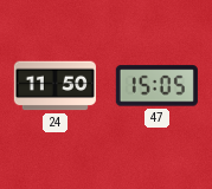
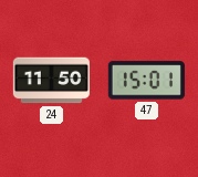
47: 15:05 -> 15:01 (146, 81)
